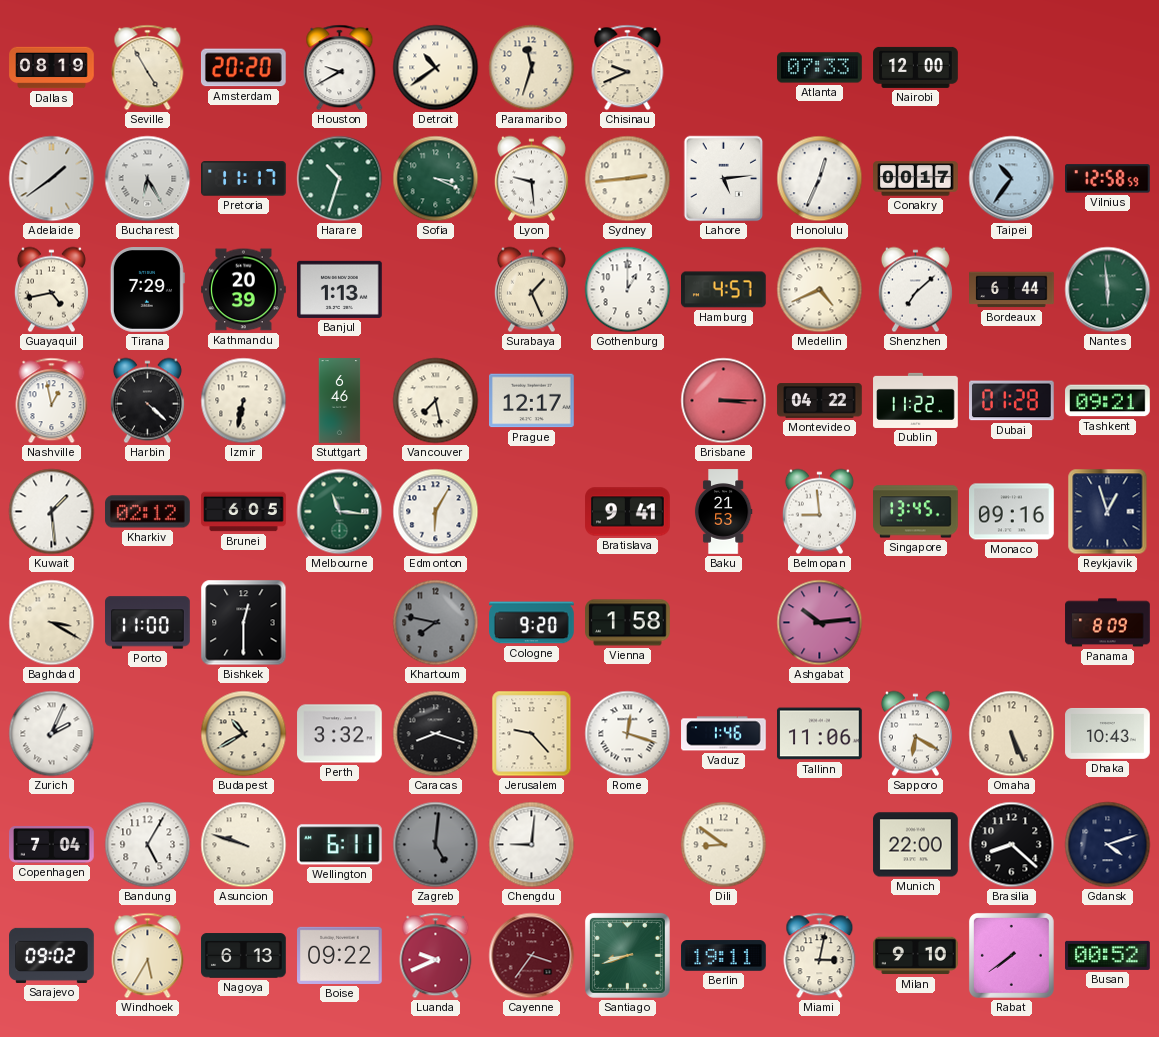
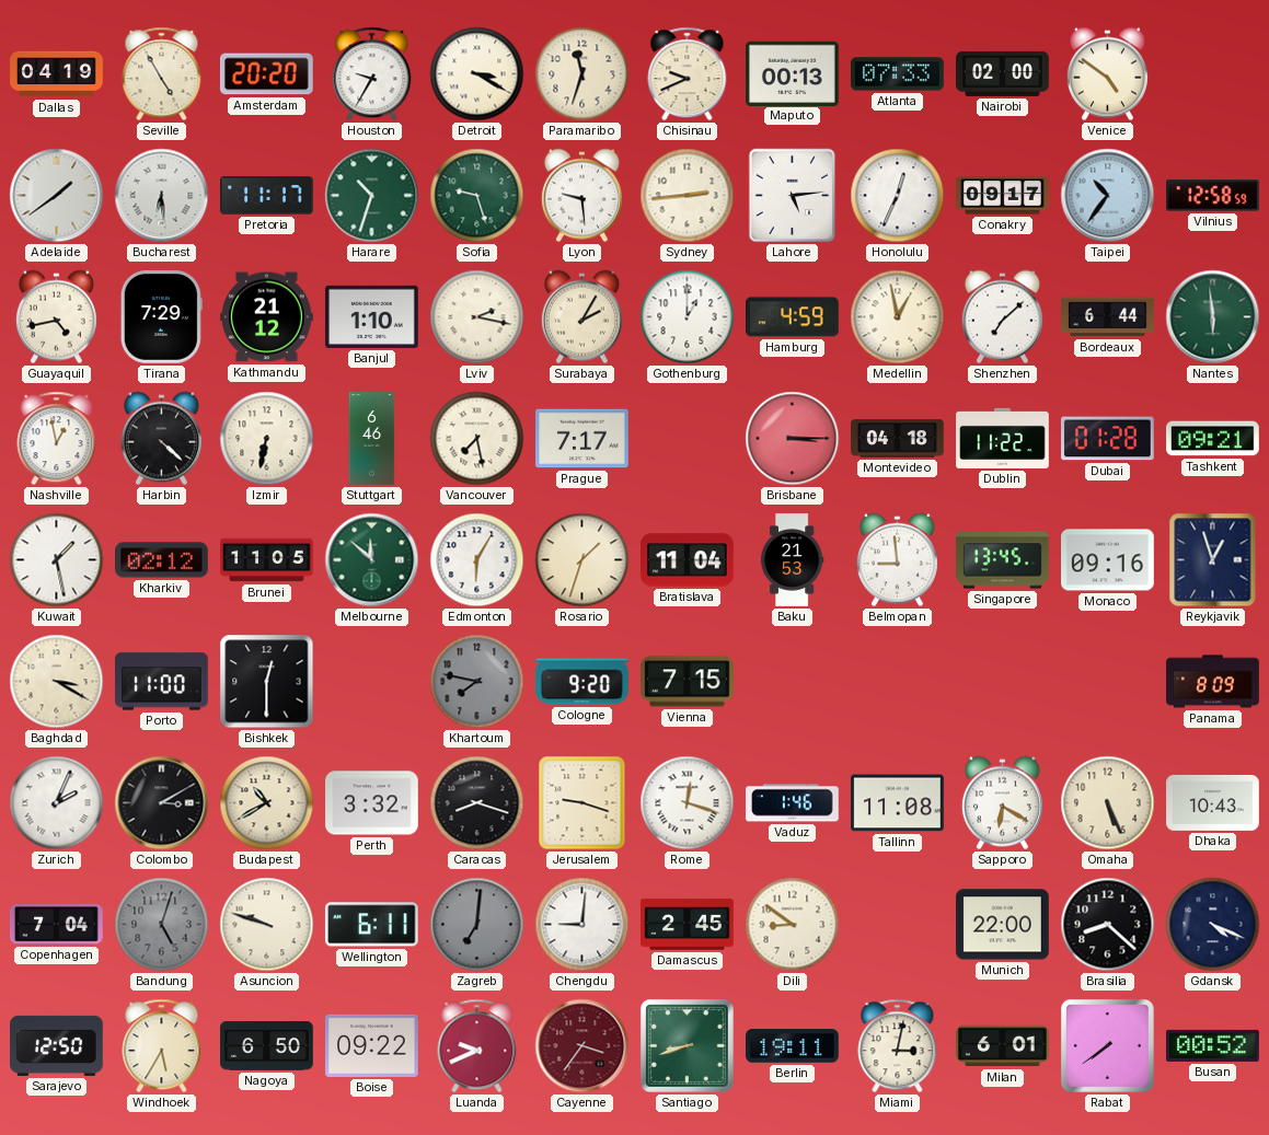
Dallas: 08:19 -> 04:19 (57, 74)
Houston: 9:40 -> 9:35 (372, 74)
Detroit: 10:39 -> 3:20 (477, 74)
Maputo: none -> 00:13 (793, 73)
Nairobi: 12:00 -> 02:00 (1003, 73)
Venice: none -> 4:51 (1107, 74)
Bucharest: 6:25 -> 6:29 (162, 196)
Sofia: 3:19 -> 9:27 (477, 196)
Conakry: 00:17 -> 09:17 (1003, 196)
Kathmandu: 20:39 -> 21:12 (267, 317)
Banjul: 1:13 -> 1:10 (372, 316)
Lviv: none -> 2:17 (477, 317)
Surabaya: 1:26 -> 2:05 (581, 317)
Hamburg: 4:57 -> 4:59 (793, 317)
Medellin: 4:41 -> 12:58 (898, 317)
Prague: 12:17 -> 7:17 (582, 439)
Montevideo: 04:22 -> 04:18 (898, 439)
Kuwait: 1:29 -> 1:28 (57, 560)
Brunei: 6:05 -> 11:05 (267, 560)
Melbourne: 11:16 -> 11:52 (372, 560)
Rosario: none -> 1:33 (582, 560)
Bratislava: 9:41 -> 11:04 (688, 560)
Vienna: 1:58 -> 7:15 (688, 682)
Ashgabat: 10:14 -> none (820, 623)
Colombo: none -> 3:10 (162, 803)
Jerusalem: 9:23 -> 9:18 (582, 803)
Tallinn: 11:06 -> 11:08 (898, 803)
Bandung: 5:05 -> 5:03 (162, 925)
Bandung dial: white -> grey (162, 925)
Zagreb: 5:01 -> 7:01 (477, 925)
Damascus: none -> 2:45 (688, 925)
Gdansk: 4:12 -> 4:19 (1213, 925)
Sarajevo: 09:02 -> 12:50 (57, 1045)
Nagoya: 6:13 -> 6:50 (267, 1046)
Milan: 9:10 -> 6:01 (1003, 1046)
